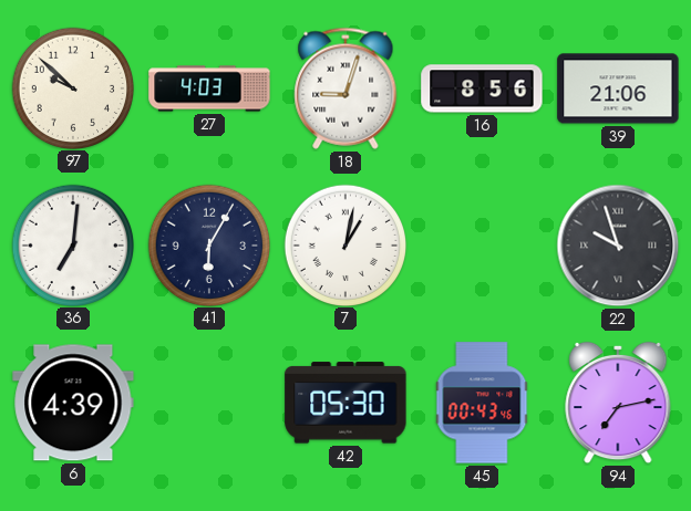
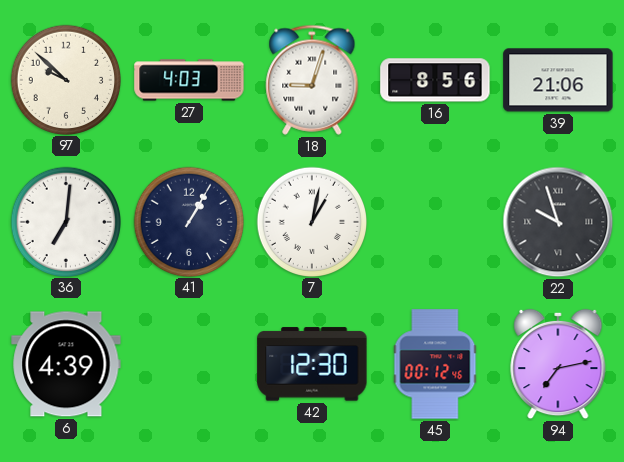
41: 6:05 -> 1:05 (188, 221)
42: 05:30 -> 12:30 (312, 364)
45: 00:43 -> 00:12 (435, 364)
